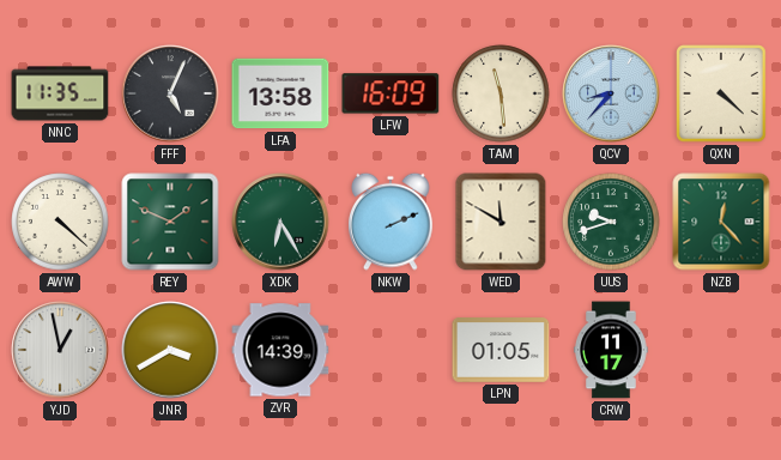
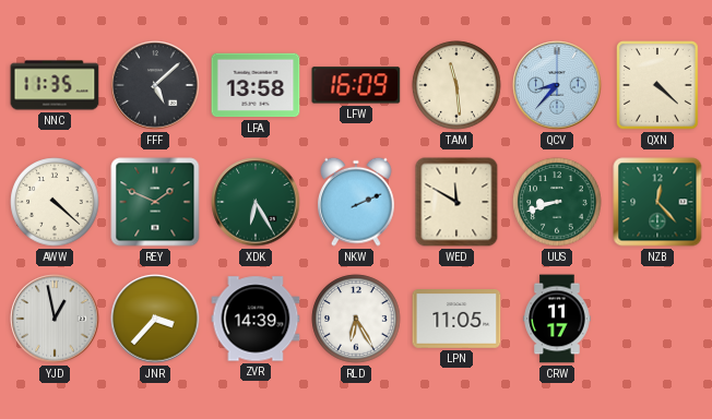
FFF: 5:04 -> 5:08 (155, 85)
UUS: 9:42 -> 8:42 (557, 202)
JNR: 3:40 -> 3:37 (155, 319)
RLD: none -> 6:25 (356, 319)
LPN: 01:05 -> 11:05 (456, 320)
